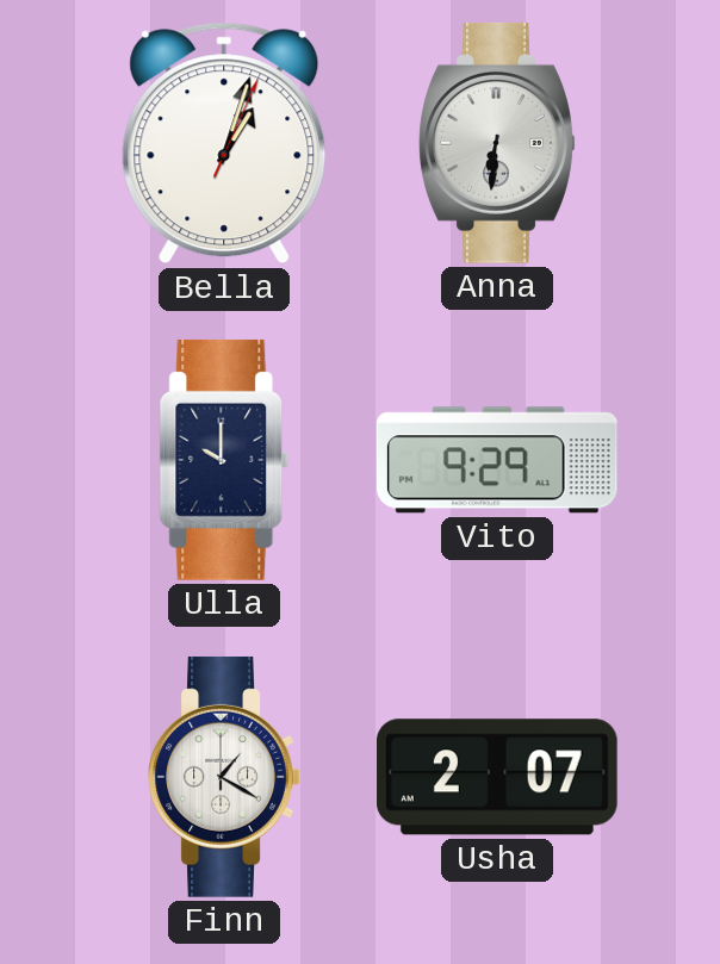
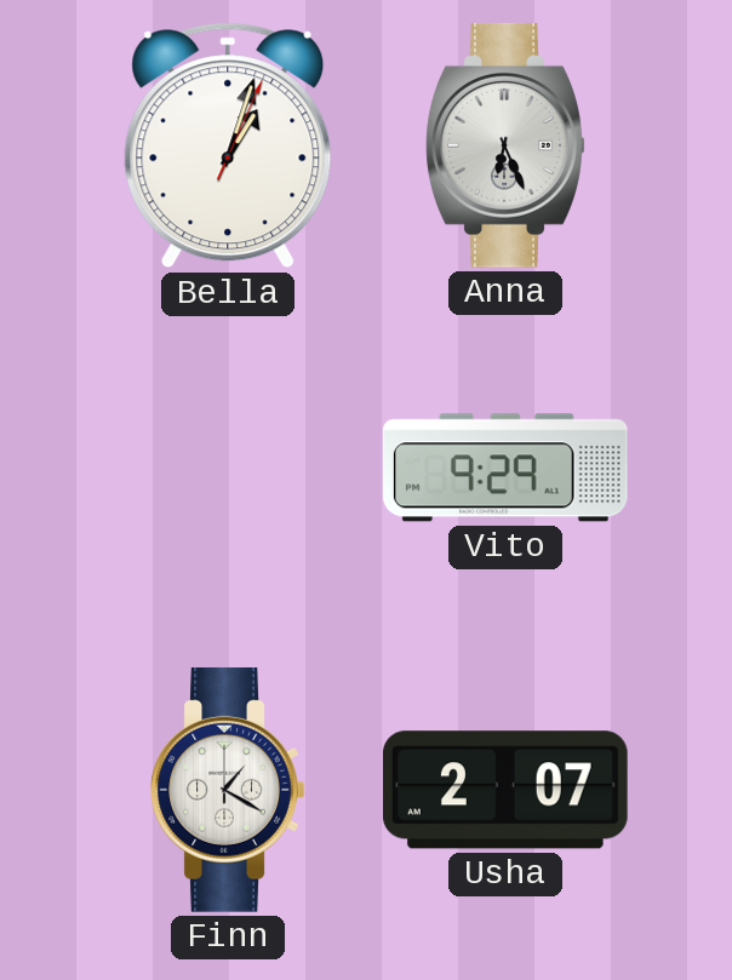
Anna: 6:31 -> 6:26 (505, 145)
Ulla: 10:00 -> none (224, 460)
